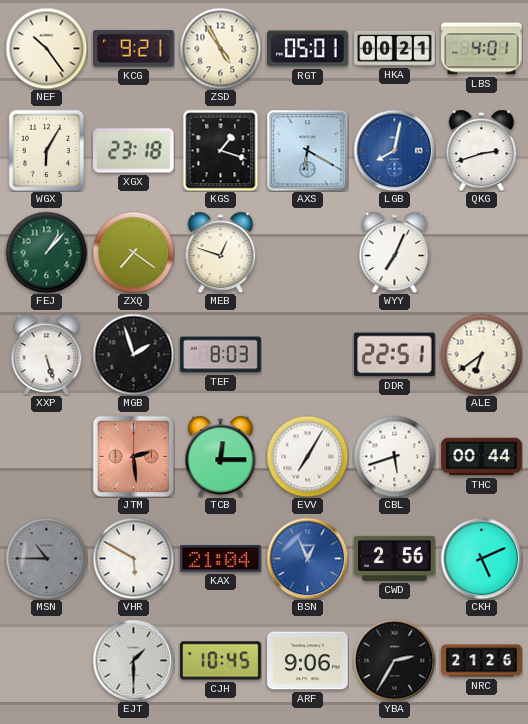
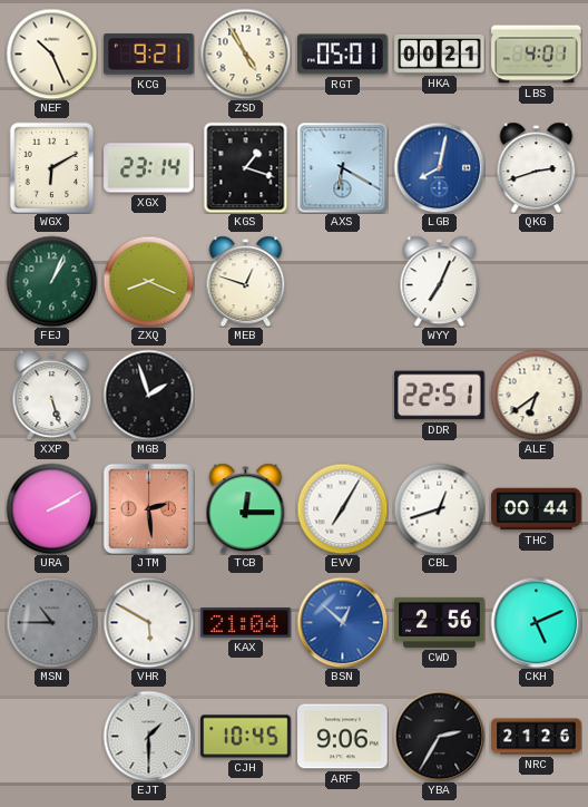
NEF: 10:24 -> 10:26 (51, 54)
WGX: 6:05 -> 6:10 (52, 167)
XGX: 23:18 -> 23:14 (149, 168)
FEJ: 1:07 -> 1:04 (51, 281)
ZXQ: 7:21 -> 8:19 (148, 281)
TEF: 8:03 -> none (221, 355)
URA: none -> 2:10 (51, 508)
CBL: 5:42 -> 12:42 (439, 508)
BSN: 12:56 -> 12:52 (342, 622)
